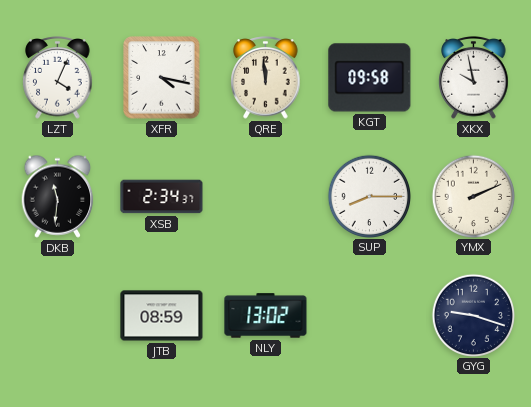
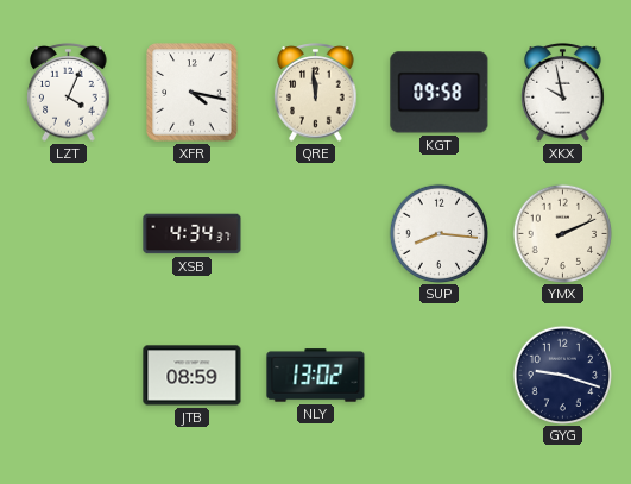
DKB: 11:31 -> none (58, 196)
XSB: 2:34 -> 4:34 (193, 234)
SUP: 8:15 -> 8:16 (438, 233)
